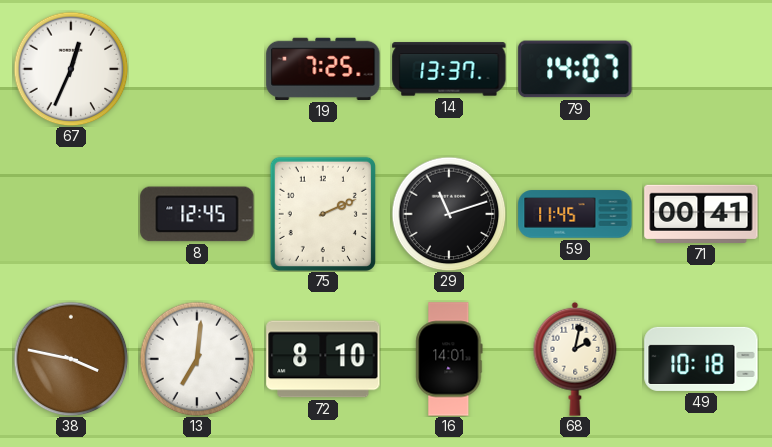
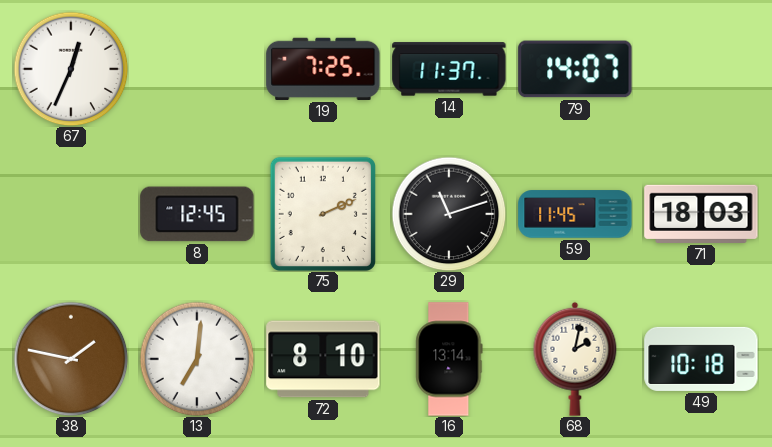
14: 13:37 -> 11:37 (449, 69)
71: 00:41 -> 18:03 (701, 214)
38: 3:47 -> 1:47 (71, 359)
16: 14:01 -> 13:14 (449, 359)
